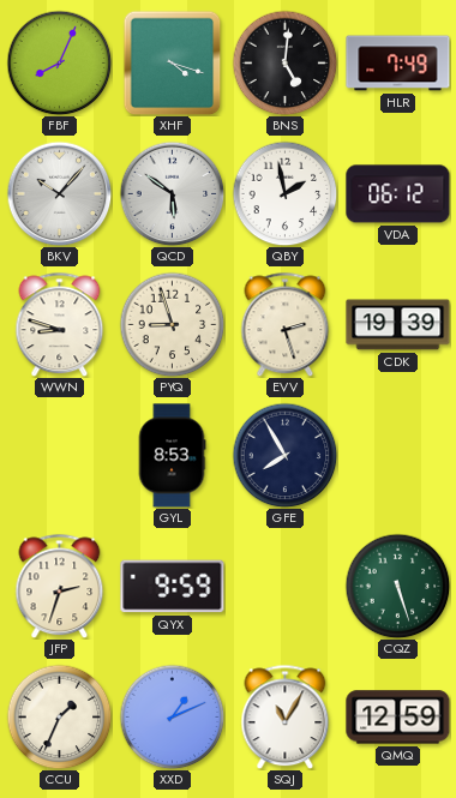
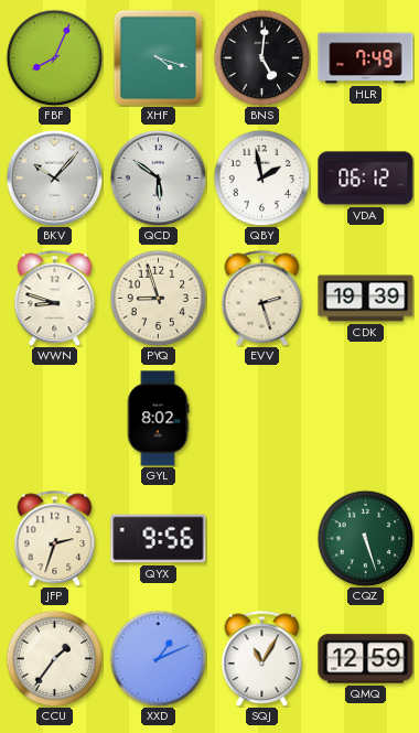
GYL: 8:53 -> 8:02 (158, 419)
GFE: 7:55 -> none (284, 455)
QYX: 9:59 -> 9:56 (159, 539)
CCU: 1:34 -> 1:36 (54, 658)
